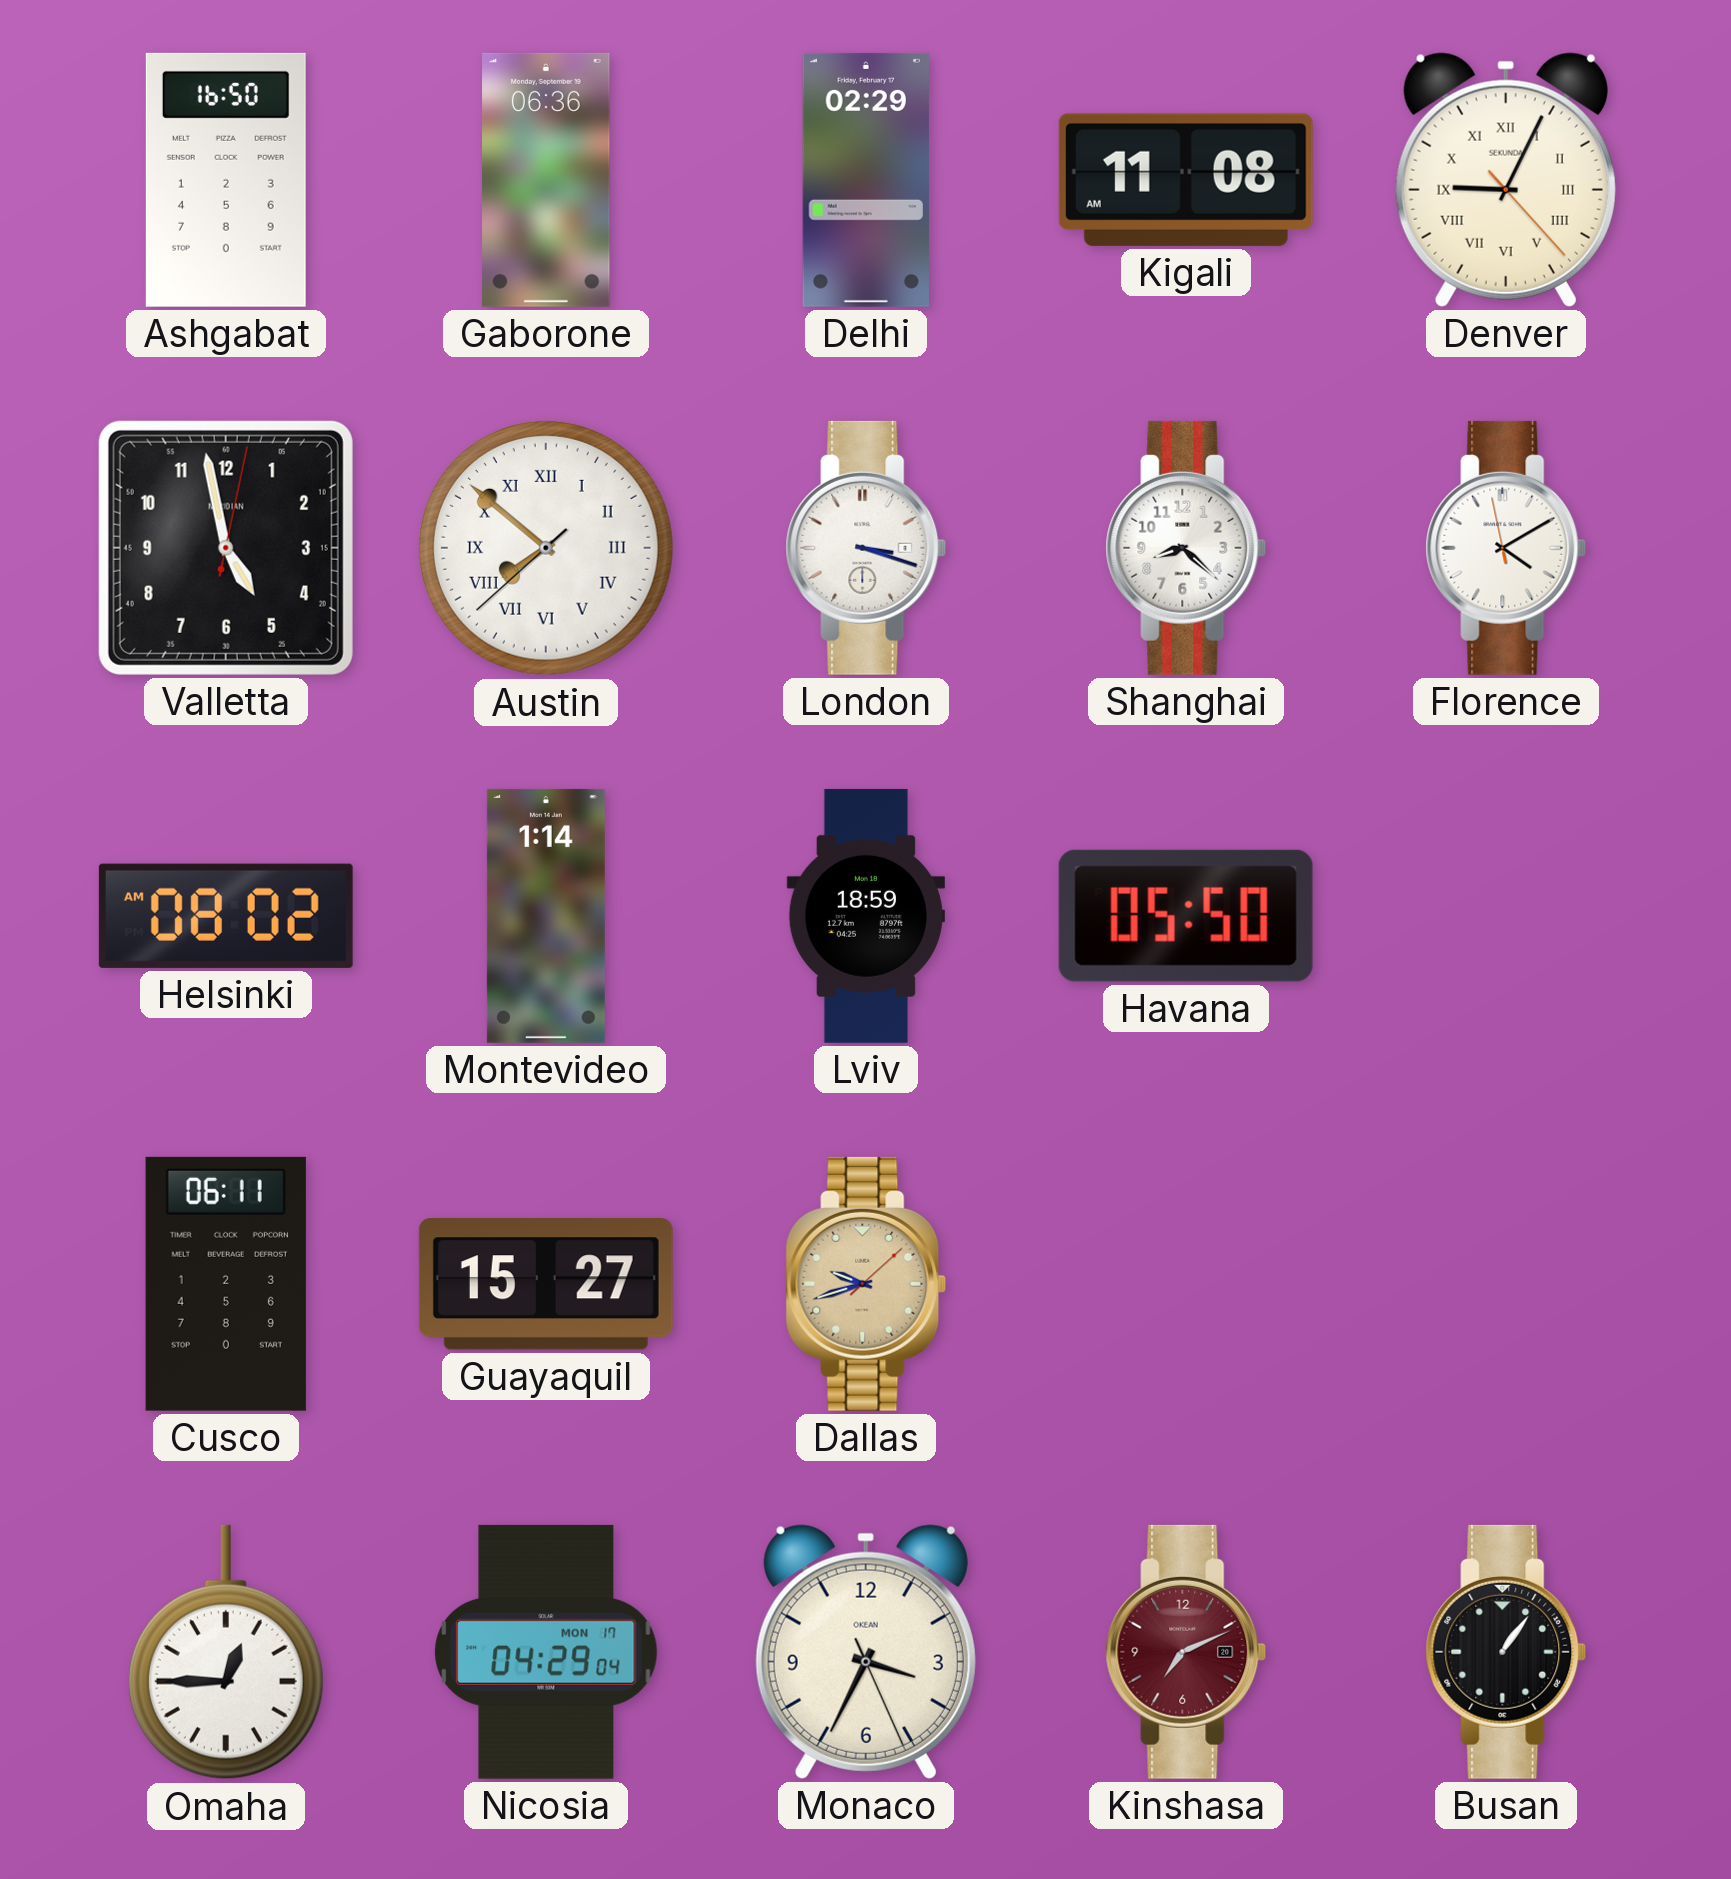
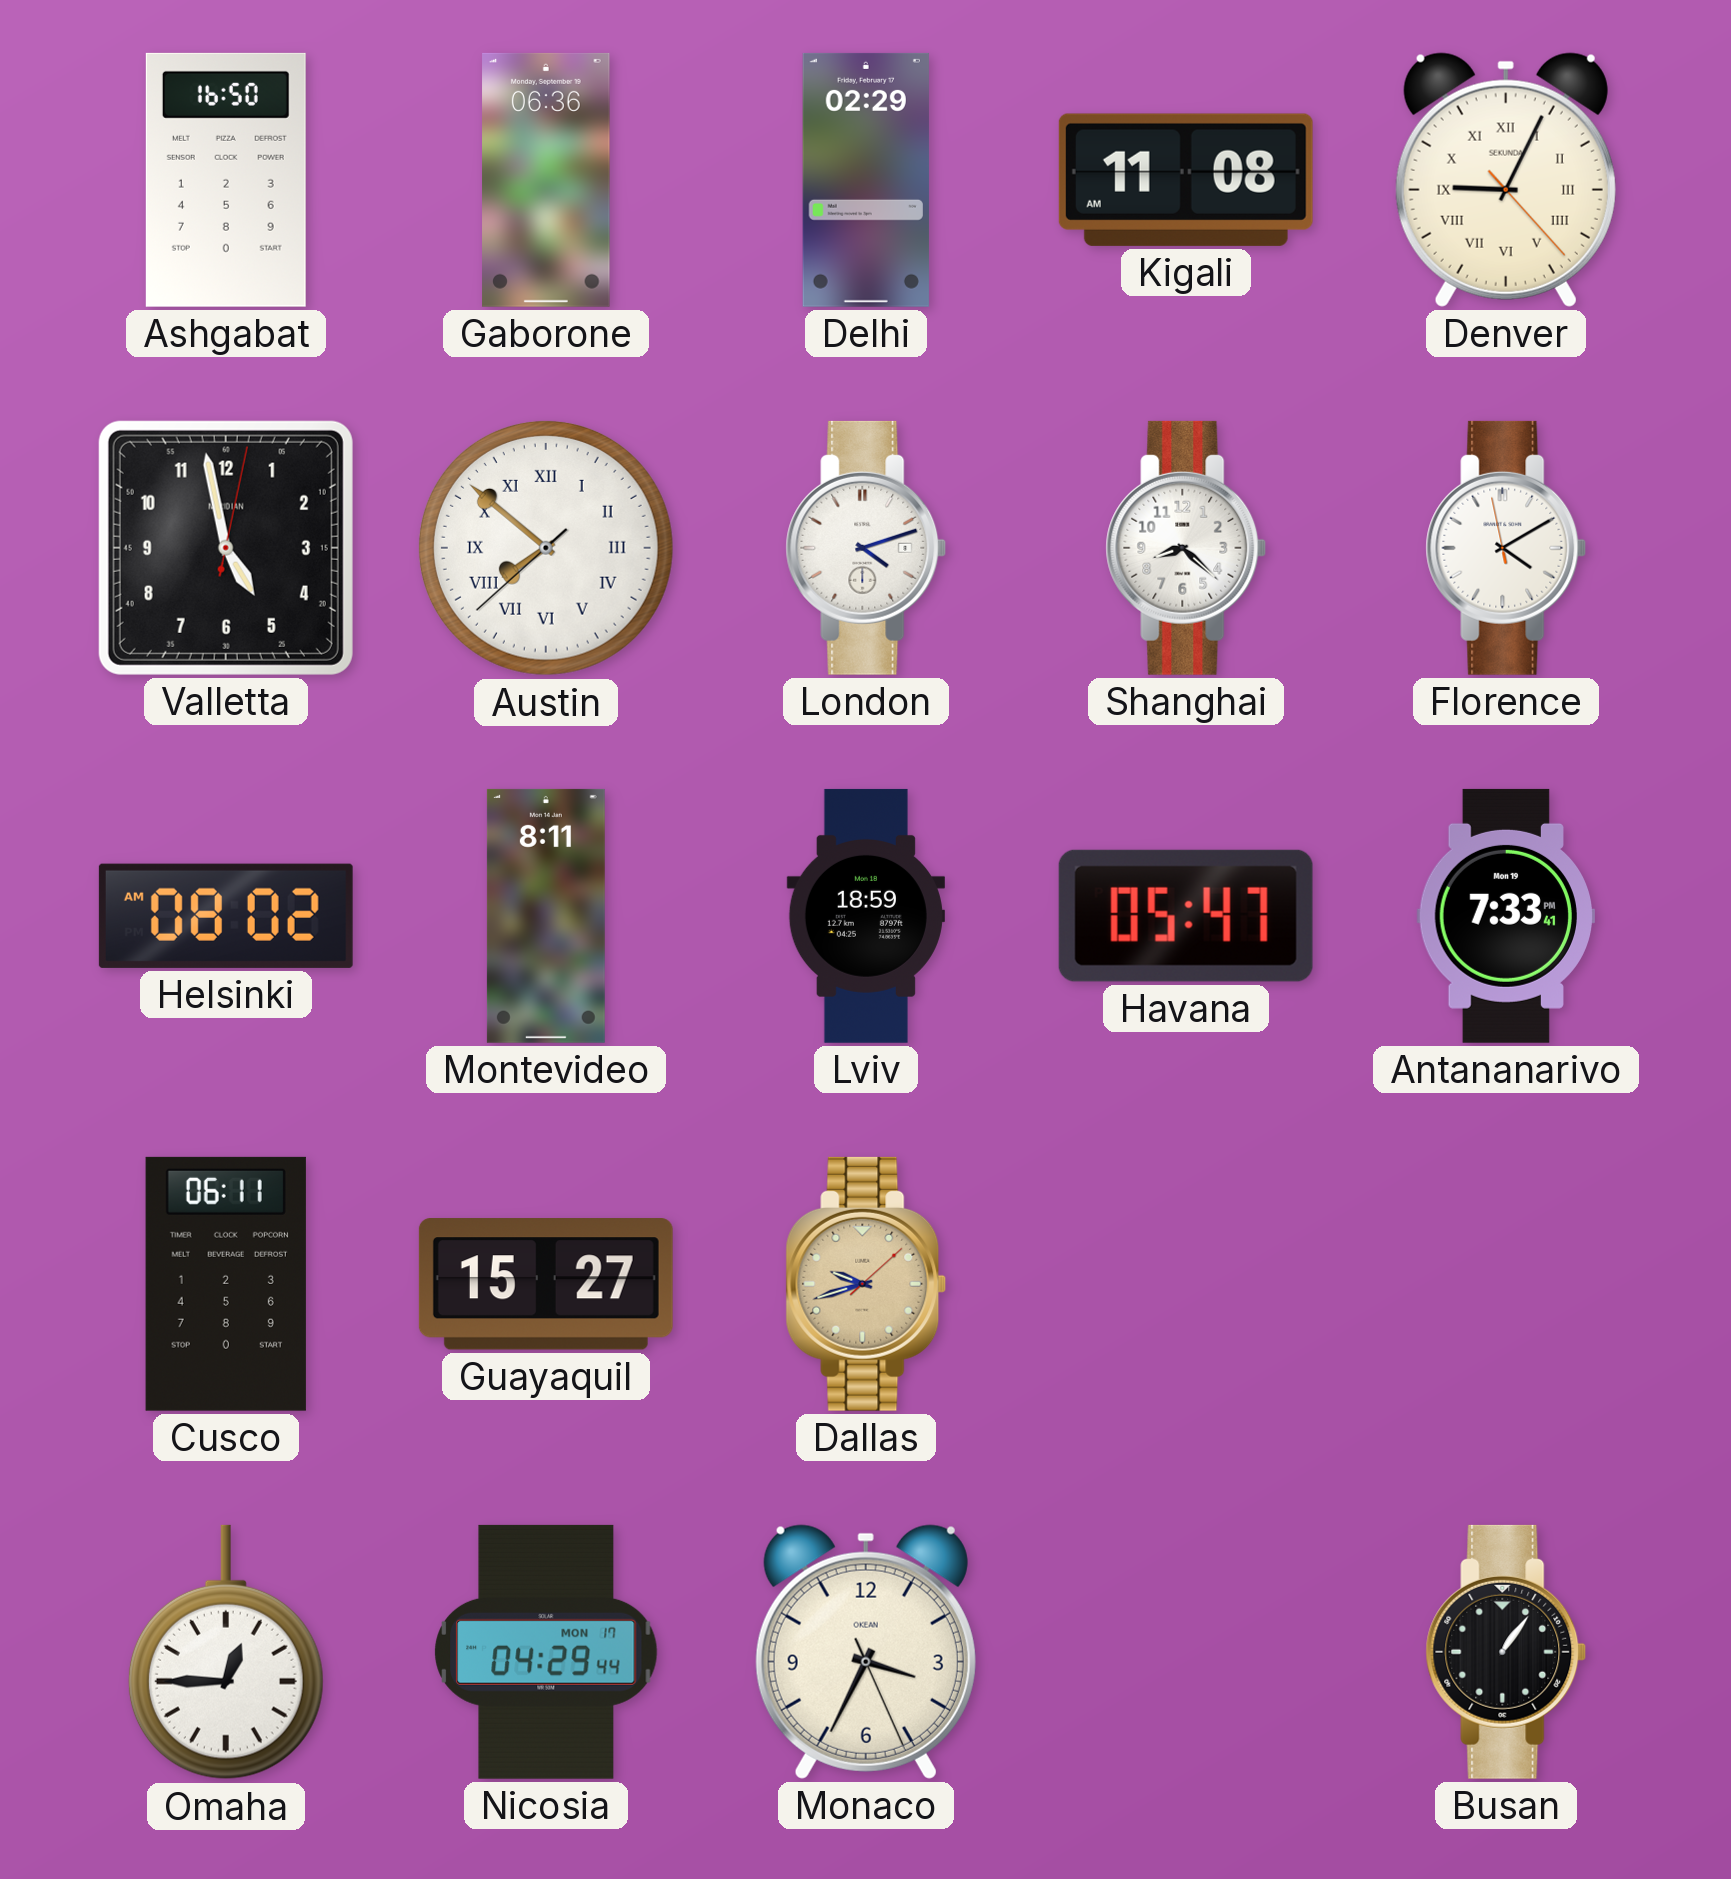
London: 3:18 -> 4:12 (866, 548)
Montevideo: 1:14 -> 8:11 (546, 916)
Havana: 05:50 -> 05:47 (1186, 916)
Antananarivo: none -> 7:33 (1505, 916)
Nicosia: 04:29:04 -> 04:29:44 (546, 1652)
Kinshasa: 7:11 -> none (1186, 1652)
